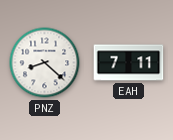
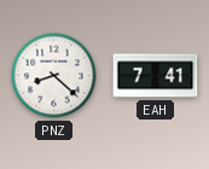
EAH: 7:11 -> 7:41 (156, 76)
